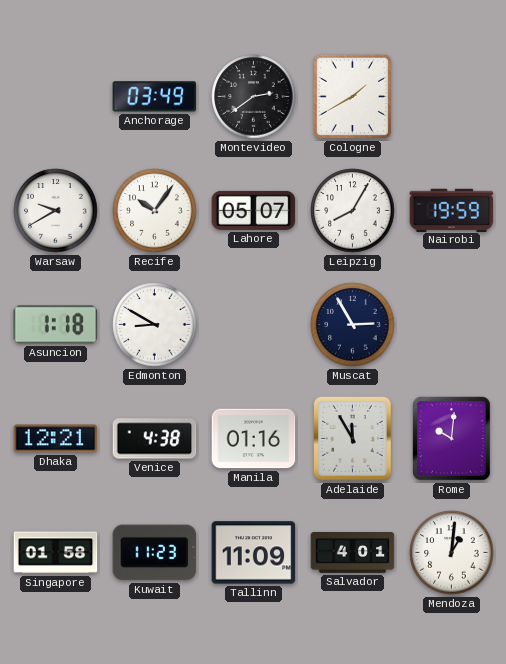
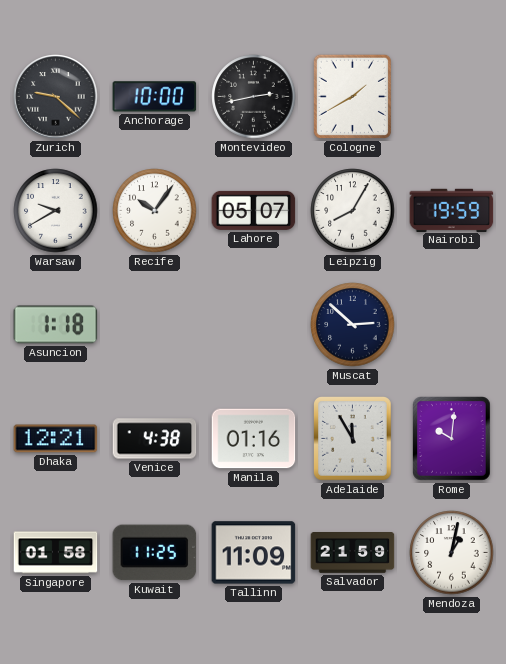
Zurich: none -> 9:22 (56, 97)
Anchorage: 03:49 -> 10:00 (155, 97)
Montevideo: 2:39 -> 2:43 (254, 97)
Edmonton: 8:50 -> none (155, 325)
Muscat: 2:55 -> 2:52 (353, 325)
Kuwait: 11:23 -> 11:25 (155, 553)
Salvador: 4:01 -> 21:59 (353, 553)
Mendoza: 1:01 -> 1:02 (452, 553)
